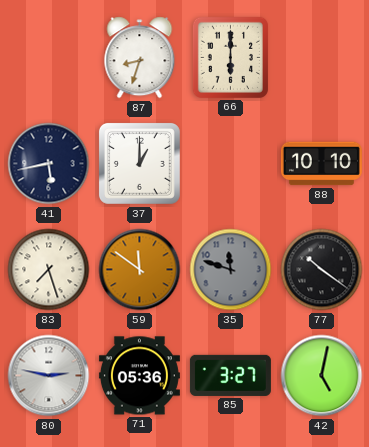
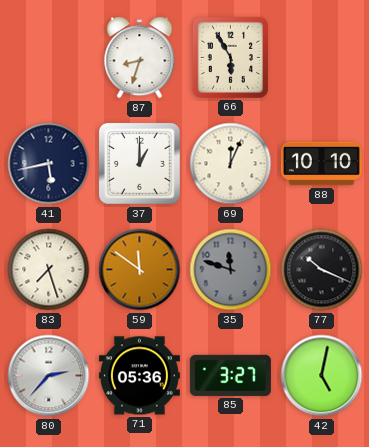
66: 6:00 -> 5:55 (230, 57)
69: none -> 12:04 (231, 164)
77: 10:21 -> 10:19 (322, 270)
80: 2:47 -> 2:37 (49, 376)
